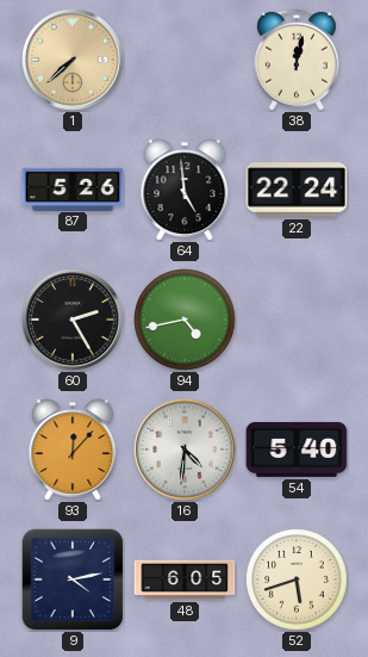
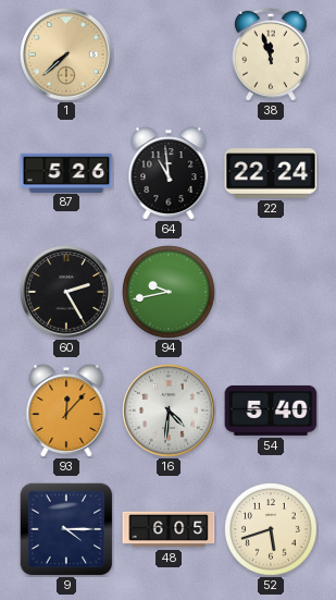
38: 12:02 -> 11:57 (272, 54)
64: 4:59 -> 10:59 (169, 173)
94: 4:43 -> 9:43 (170, 293)
9: 4:13 -> 4:15 (66, 529)
